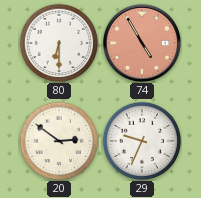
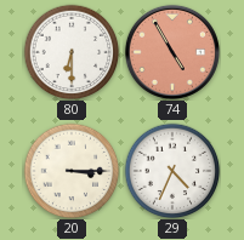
20: 2:51 -> 3:15 (72, 171)
29: 9:34 -> 4:34 (172, 171)
